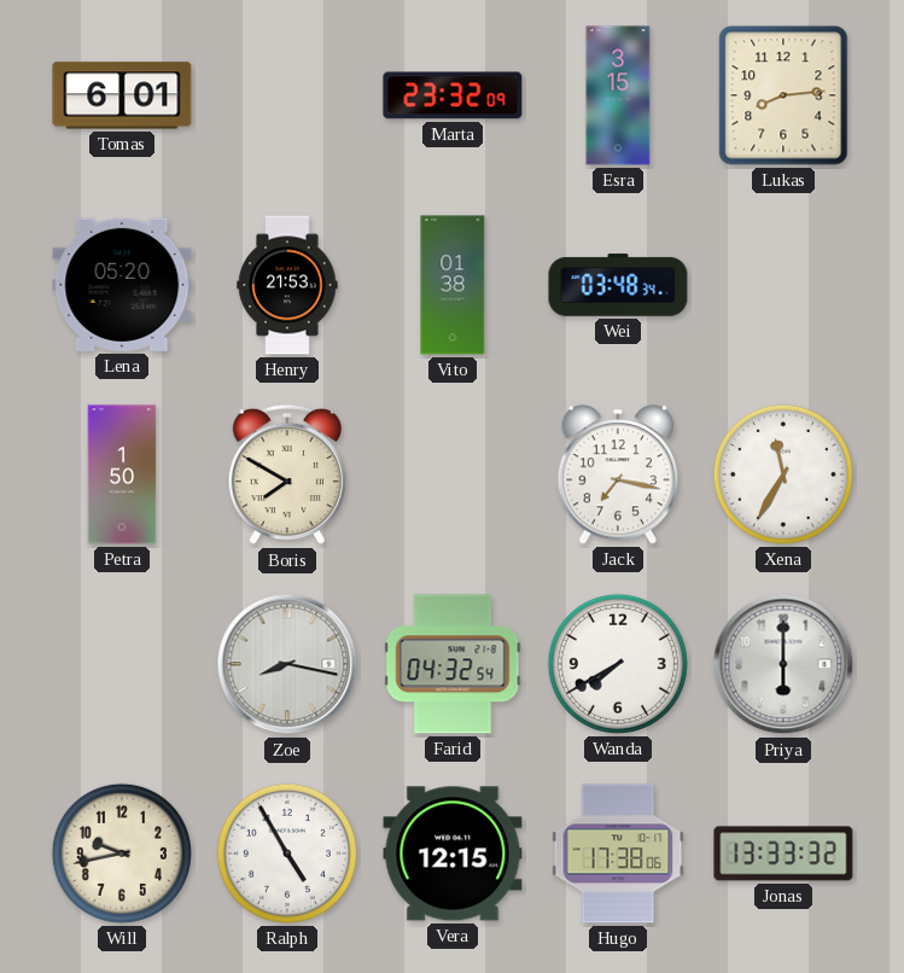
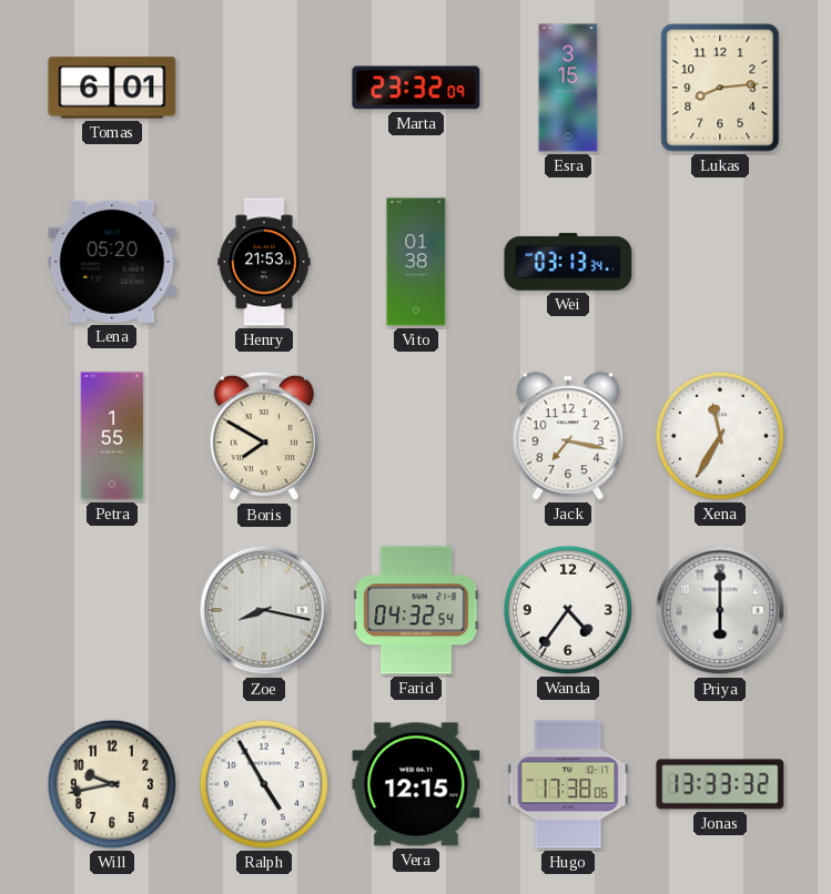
Wei: 03:48 -> 03:13 (568, 262)
Petra: 1:50 -> 1:55 (112, 436)
Wanda: 7:40 -> 4:36 (568, 610)
